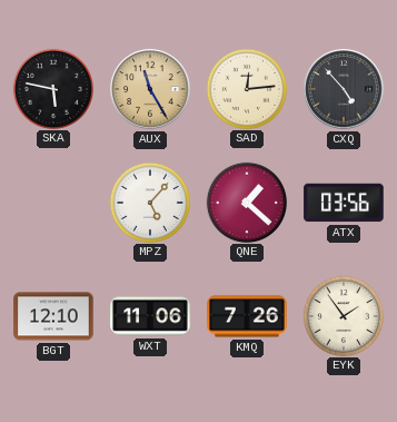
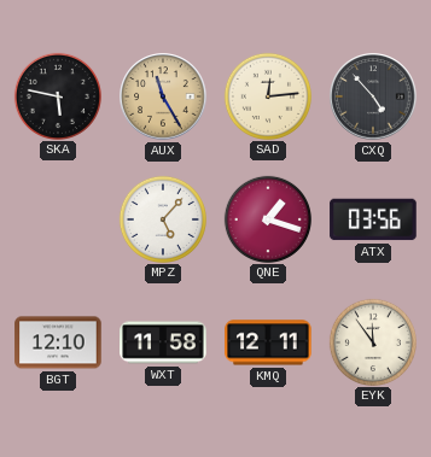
QNE: 1:22 -> 1:18 (267, 218)
WXT: 11:06 -> 11:58 (163, 342)
KMQ: 7:26 -> 12:11 (268, 342)
EYK: 1:54 -> 11:54 (372, 341)
